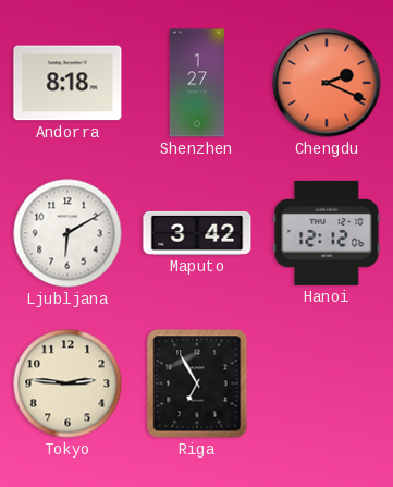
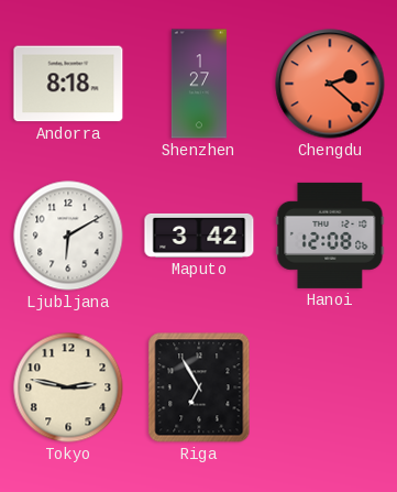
Chengdu: 2:19 -> 2:22 (330, 84)
Hanoi: 12:12 -> 12:08 (330, 236)
Tokyo: 2:46 -> 2:47 (68, 387)
